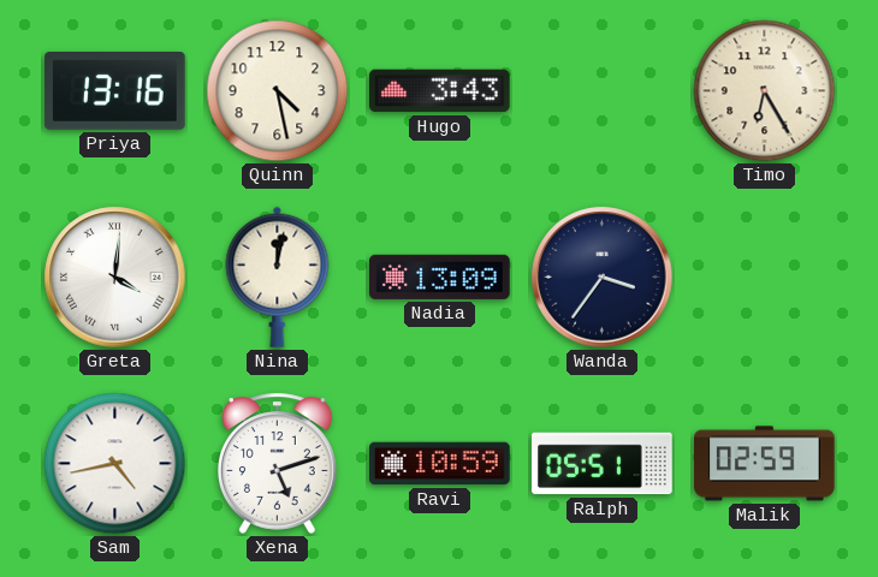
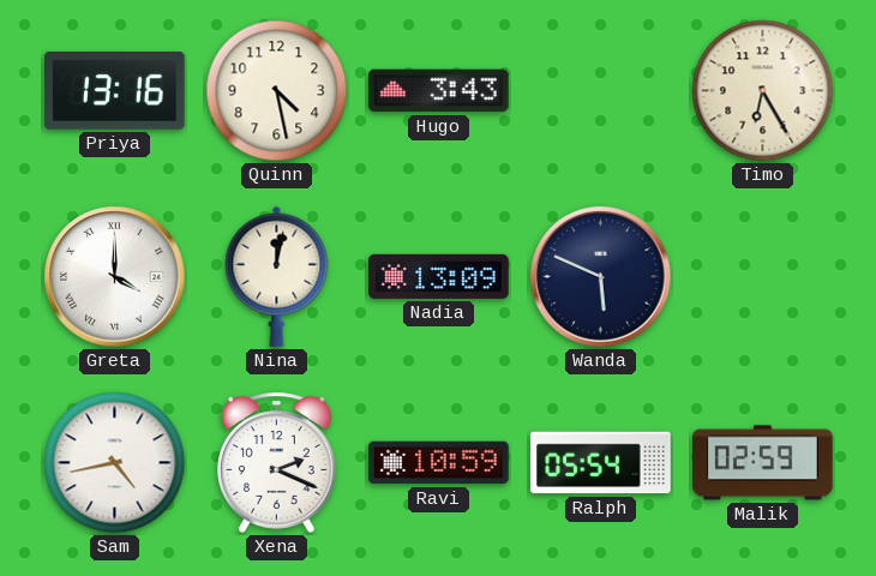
Greta: 4:01 -> 4:00 (115, 277)
Wanda: 3:36 -> 5:49 (601, 277)
Xena: 5:12 -> 2:19 (277, 462)
Ralph: 05:51 -> 05:54 (601, 463)
